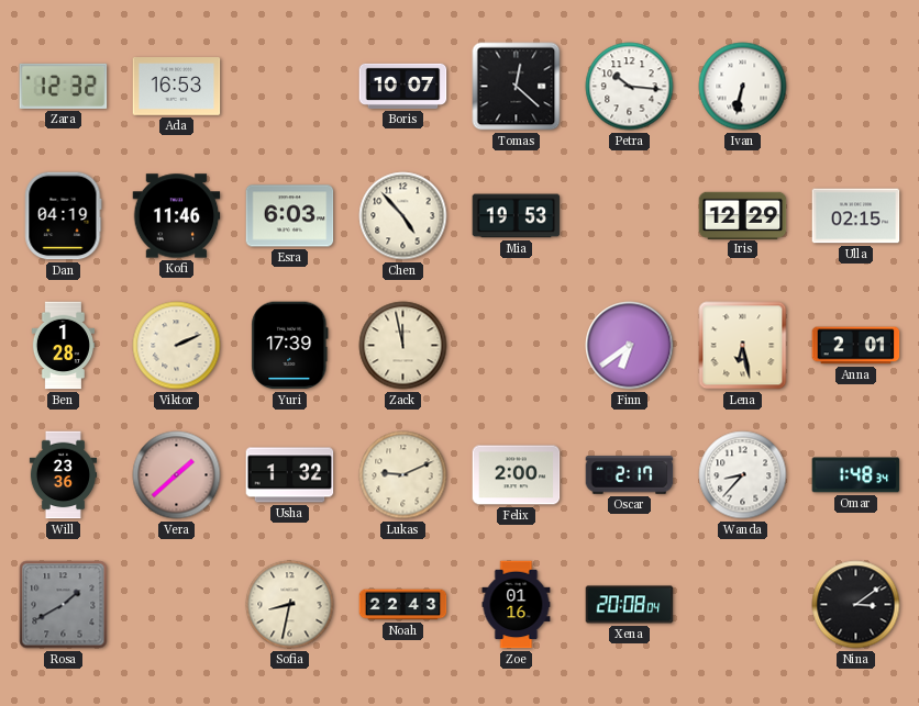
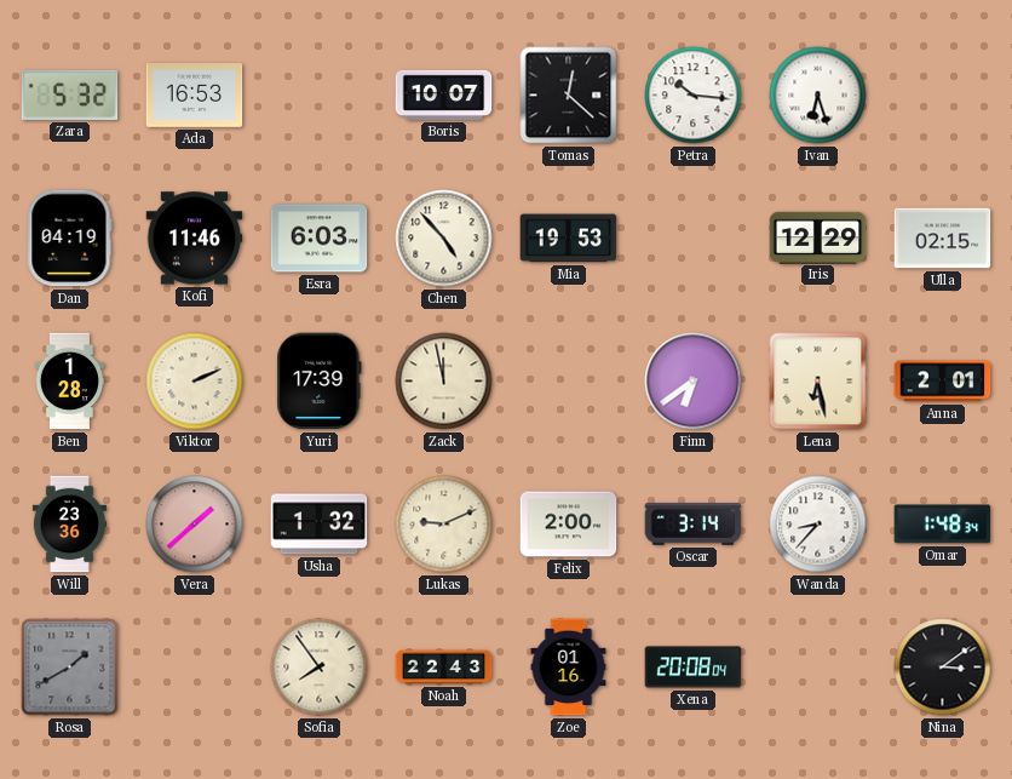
Zara: 12:32 -> 5:32 (70, 94)
Ivan: 6:32 -> 6:27 (818, 96)
Oscar: 2:17 -> 3:14 (694, 525)
Sofia: 8:32 -> 7:54 (320, 668)
